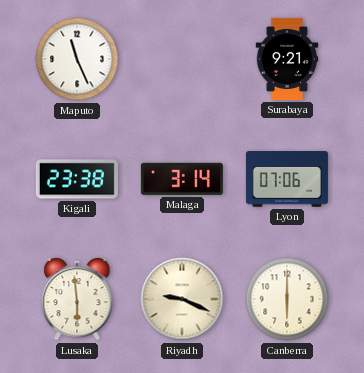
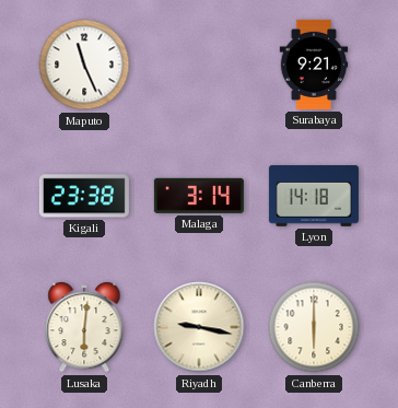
Lyon: 07:06 -> 14:18 (314, 196)
Lusaka: 5:59 -> 6:01 (84, 328)
Riyadh: 9:19 -> 9:17 (199, 327)
